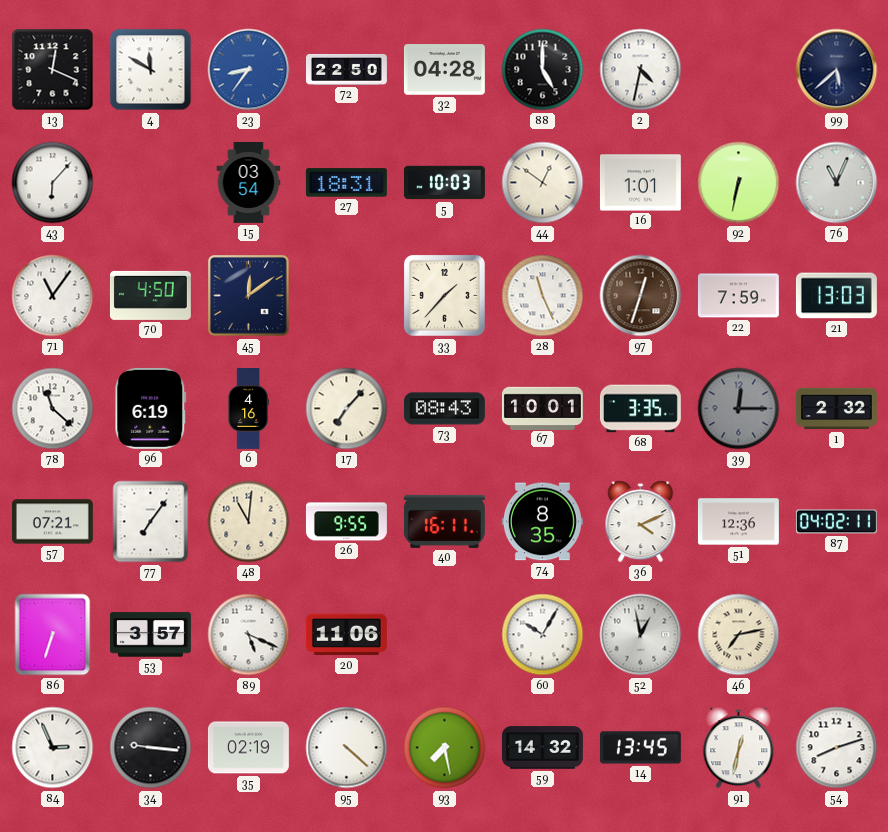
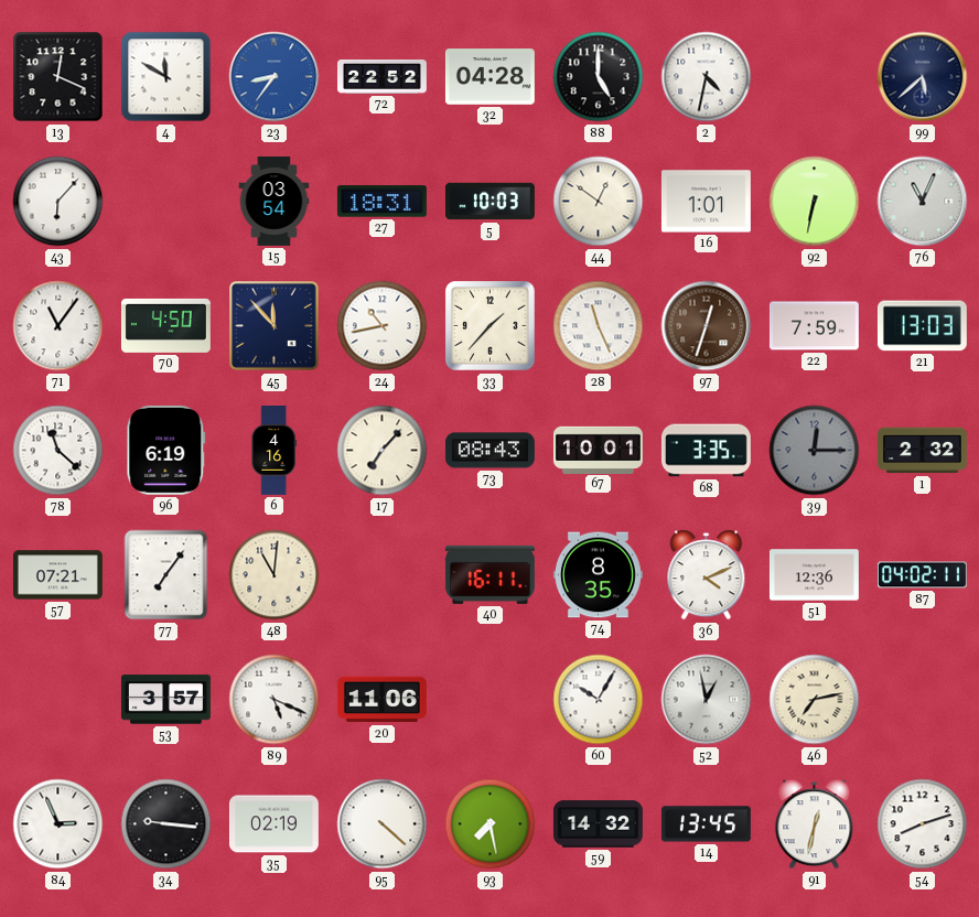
72: 22:50 -> 22:52 (383, 77)
45: 12:09 -> 11:53 (275, 326)
24: none -> 10:43 (383, 326)
26: 9:55 -> none (346, 522)
86: 6:33 -> none (53, 635)
